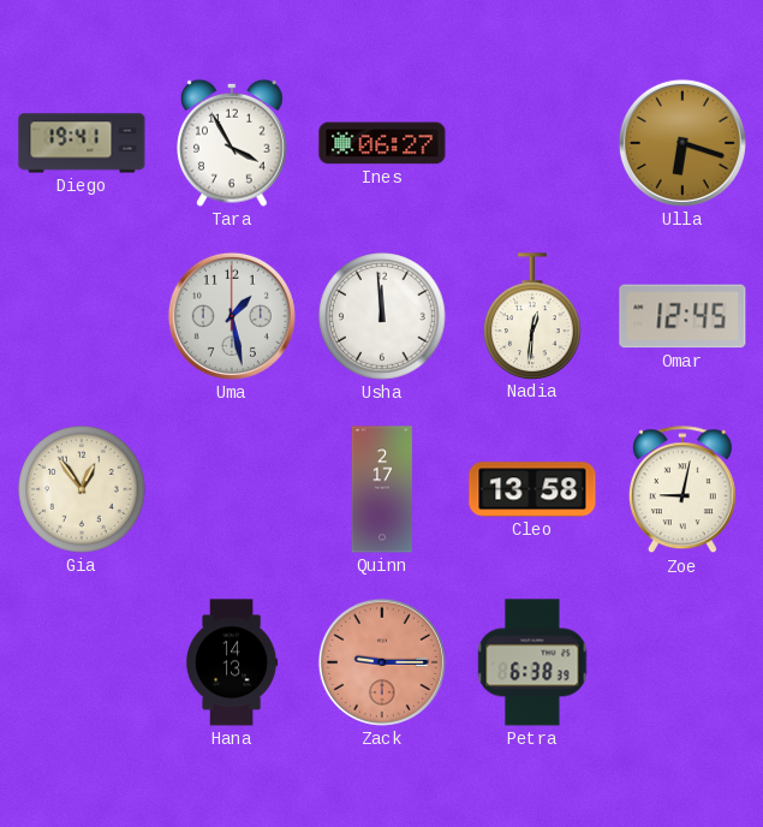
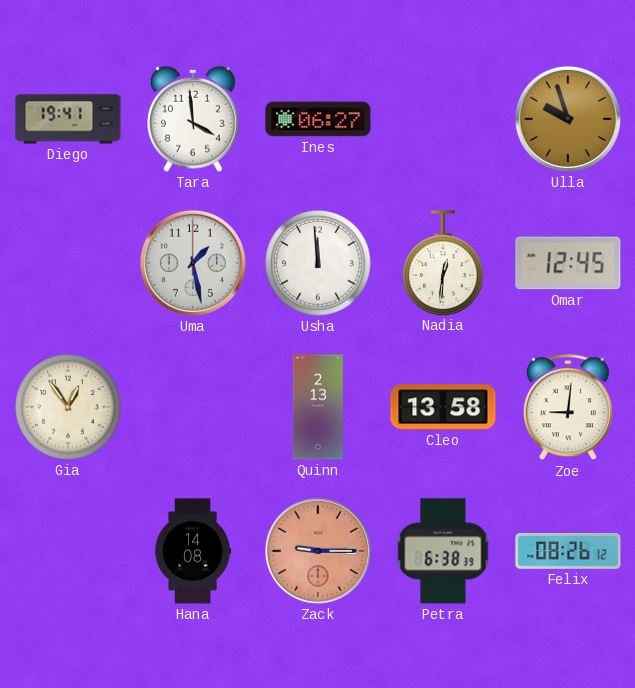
Tara: 3:55 -> 3:59 (194, 119)
Ulla: 6:18 -> 9:57 (568, 119)
Quinn: 2:17 -> 2:13 (318, 407)
Zoe: 9:02 -> 9:01 (568, 408)
Hana: 14:13 -> 14:08 (193, 551)
Felix: none -> 08:26 (568, 552)
